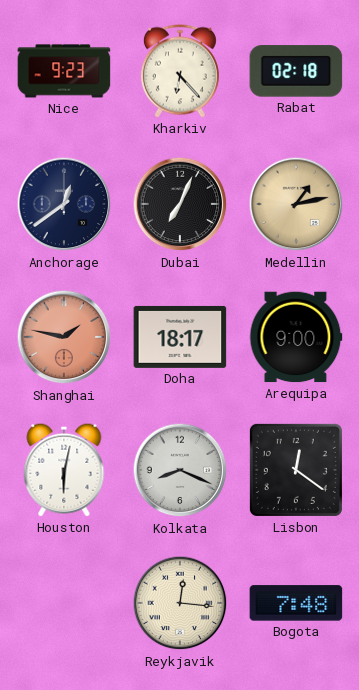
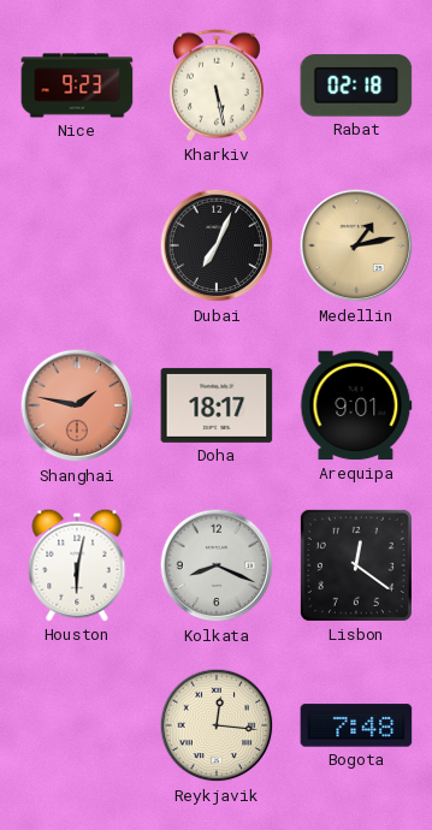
Kharkiv: 6:23 -> 5:28 (217, 85)
Anchorage: 12:39 -> none (64, 204)
Arequipa: 9:00 -> 9:01 (356, 405)
